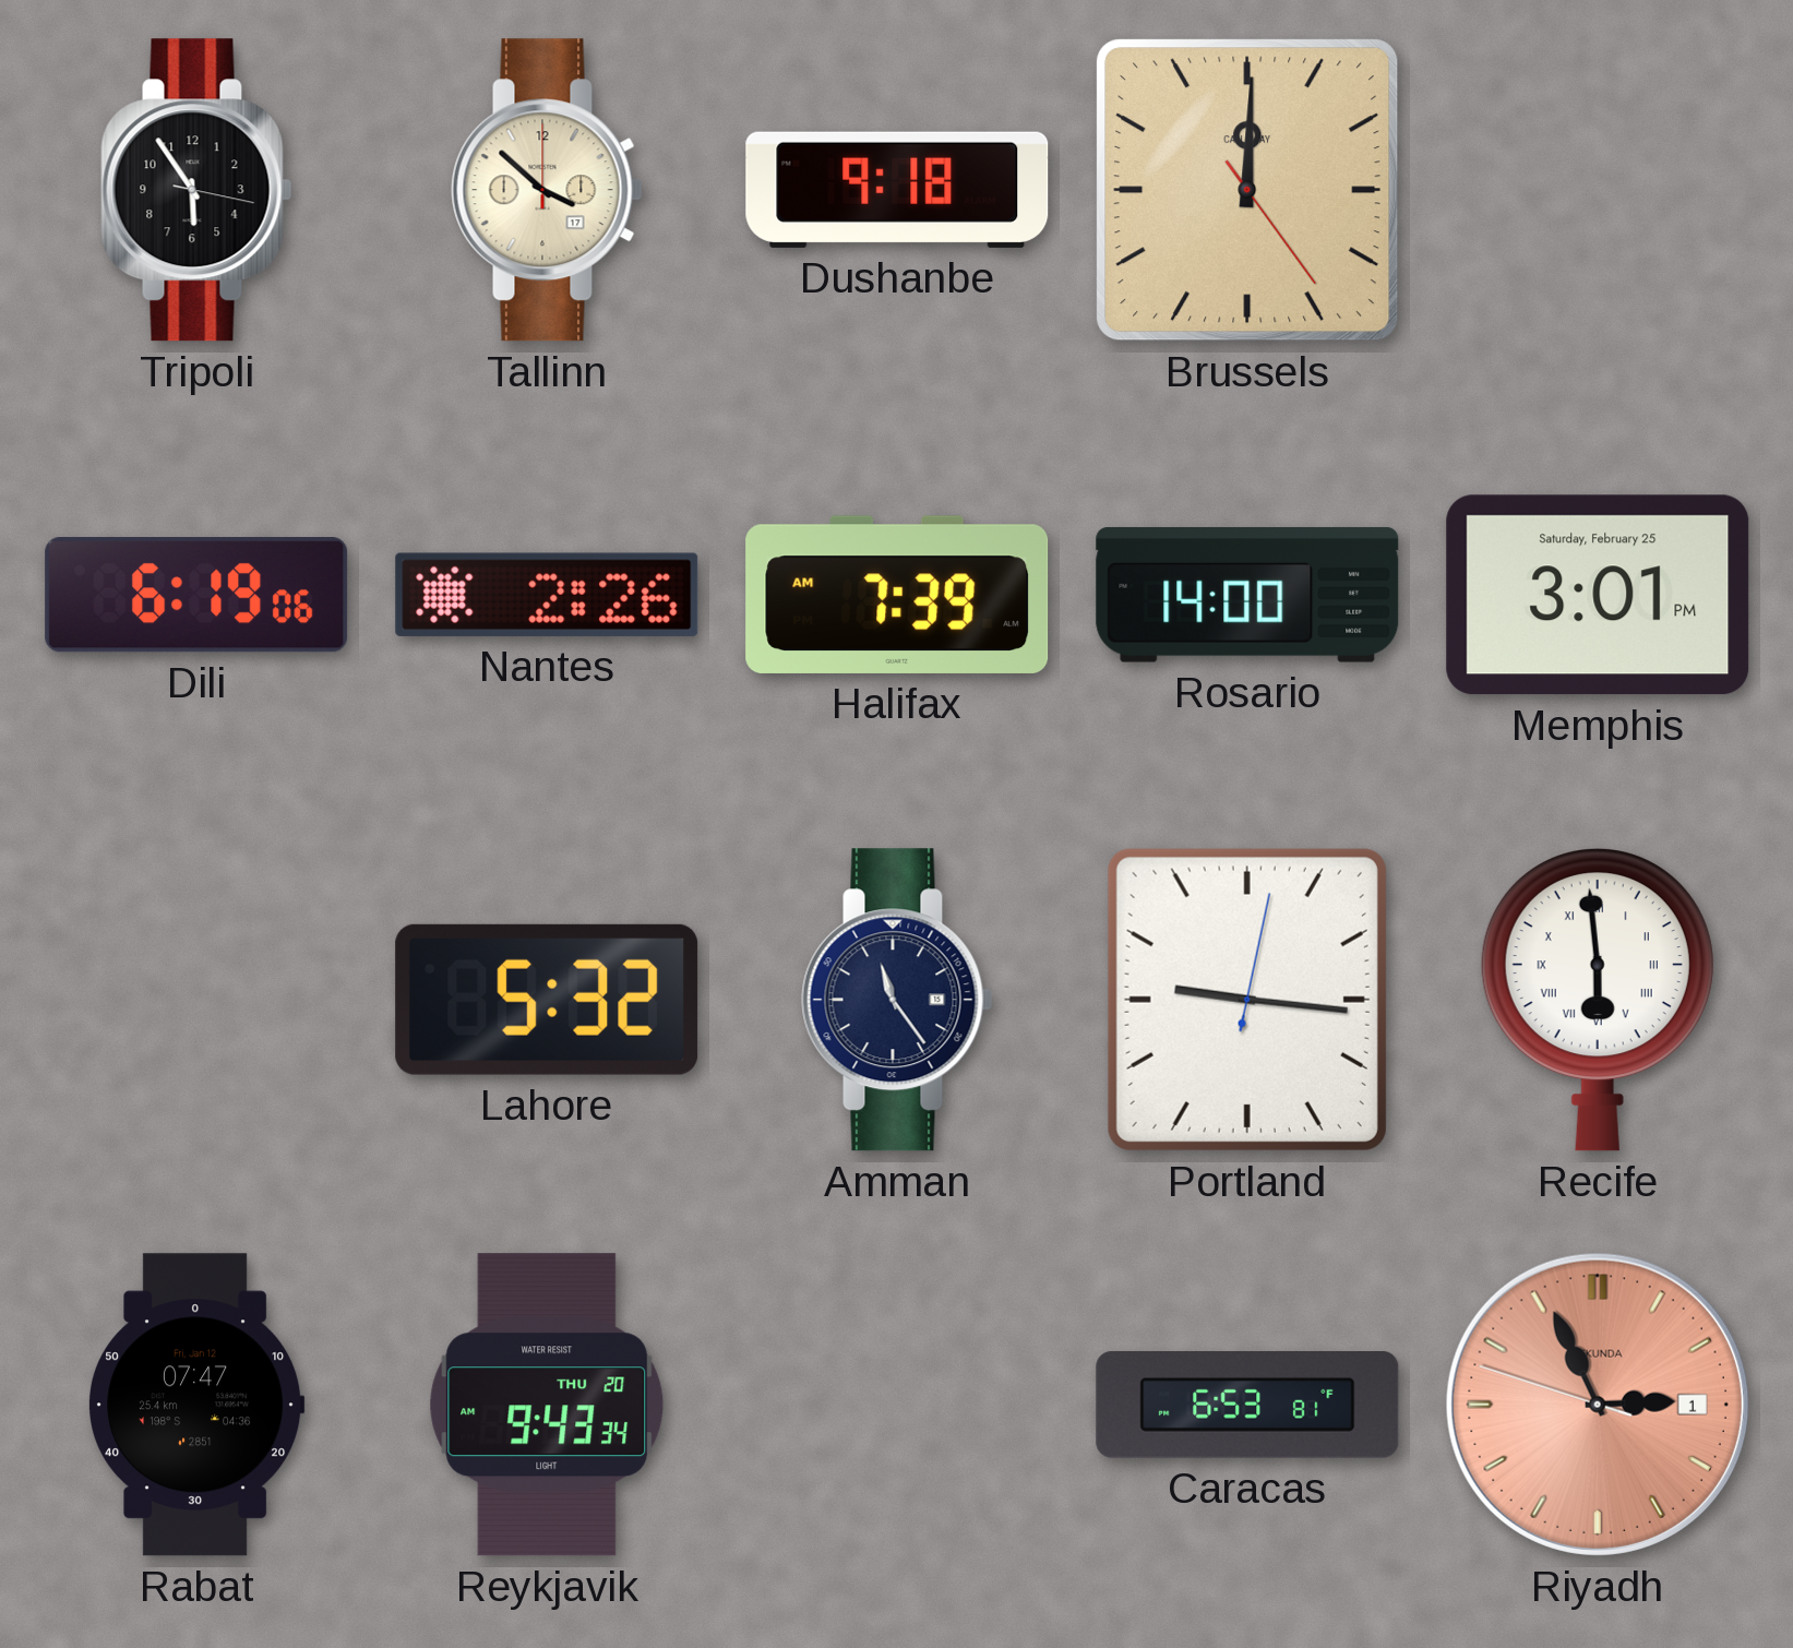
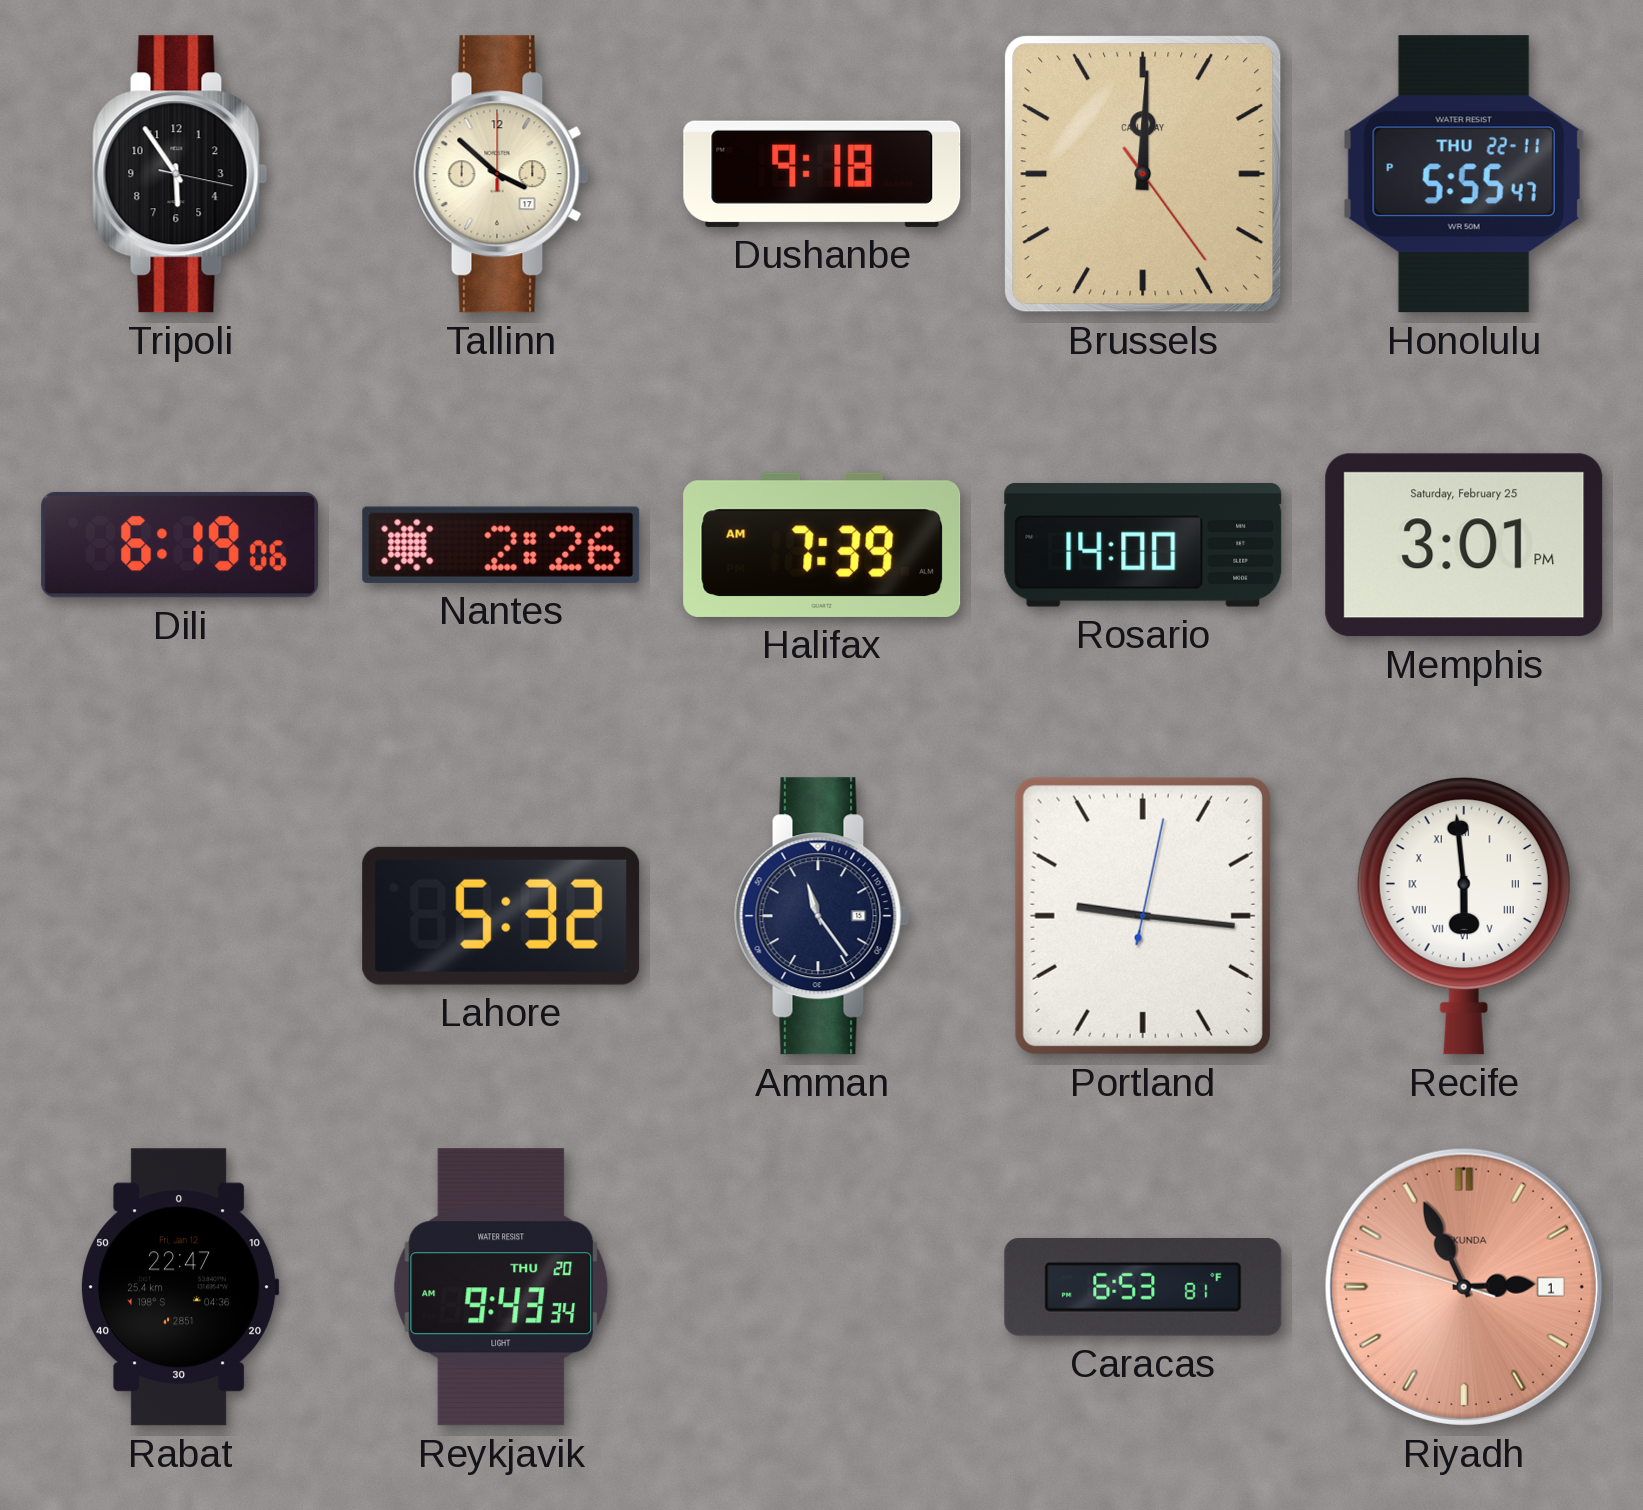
Honolulu: none -> 5:55 (1464, 174)
Rabat: 07:47 -> 22:47 (180, 1287)
